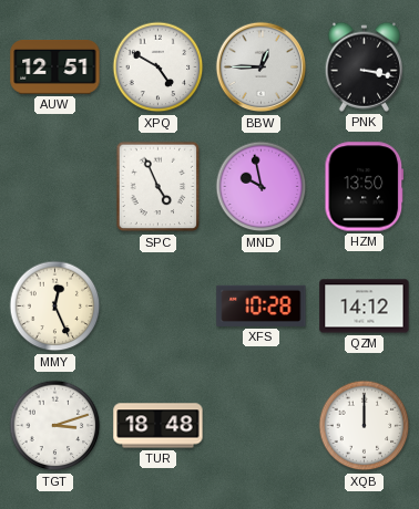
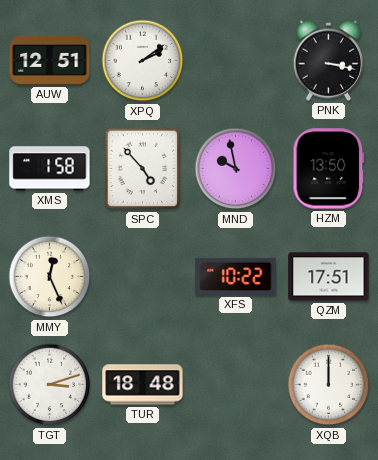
XPQ: 4:50 -> 2:09 (143, 61)
BBW: 12:45 -> none (262, 67)
XMS: none -> 1:58 (50, 169)
SPC: 4:56 -> 4:53 (143, 169)
XFS: 10:28 -> 10:22 (236, 276)
QZM: 14:12 -> 17:51 (329, 277)
